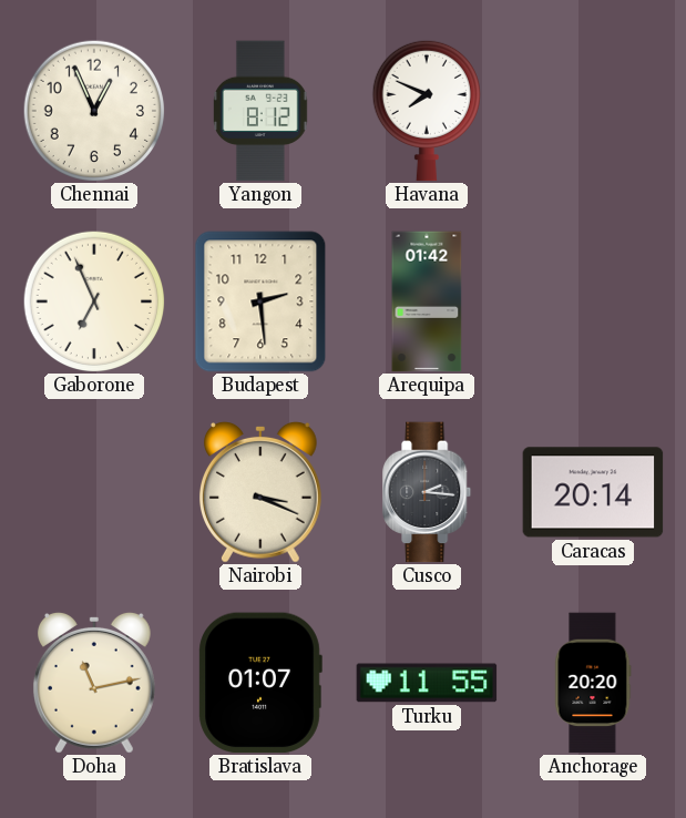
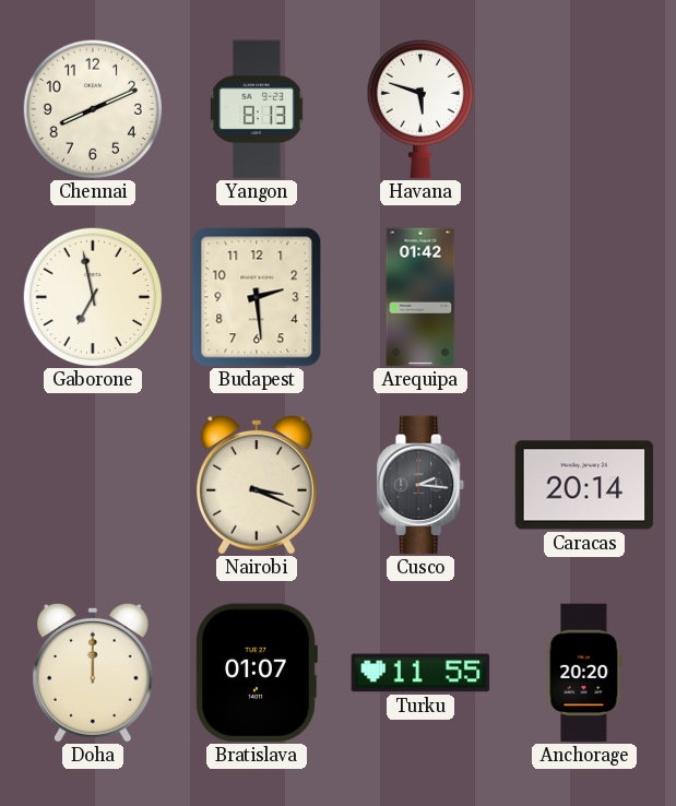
Chennai: 12:56 -> 8:11 (93, 109)
Yangon: 8:12 -> 8:13 (258, 109)
Havana: 7:49 -> 5:48 (419, 109)
Gaborone: 6:56 -> 6:58 (93, 297)
Doha: 11:13 -> 12:00 (93, 673)
